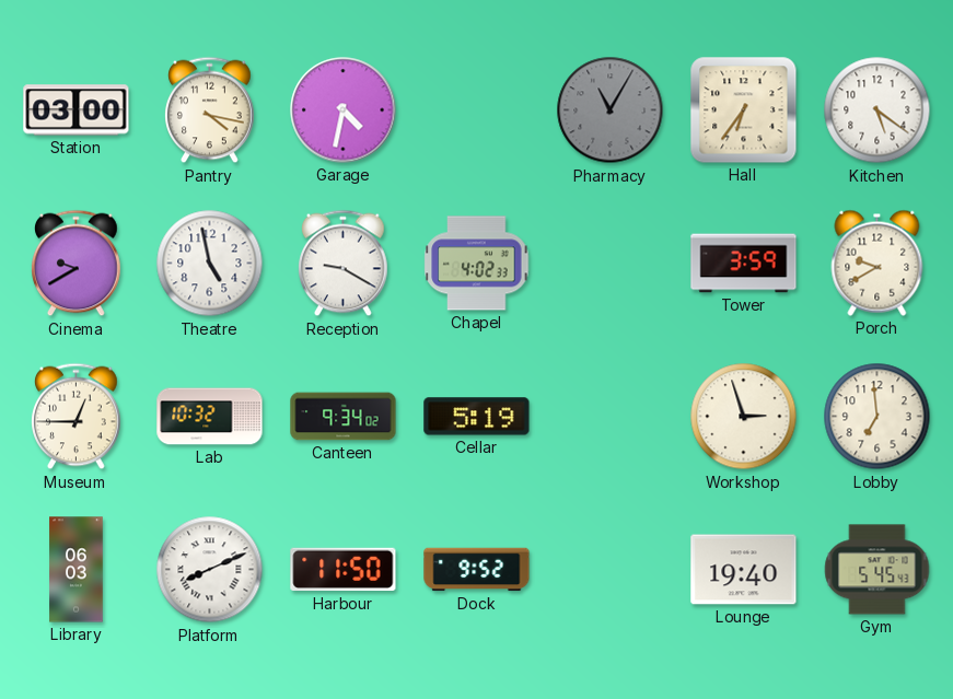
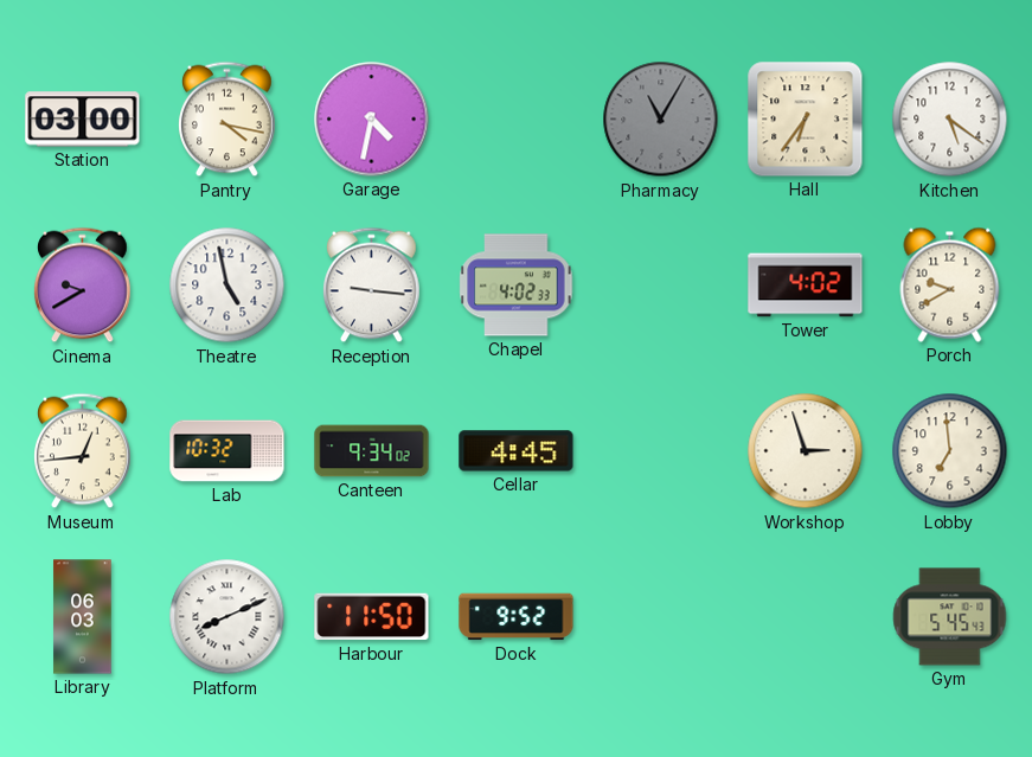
Reception: 9:20 -> 9:16 (372, 286)
Tower: 3:59 -> 4:02 (806, 286)
Museum: 12:45 -> 12:44 (83, 451)
Cellar: 5:19 -> 4:45 (517, 451)
Lounge: 19:40 -> none (744, 570)
